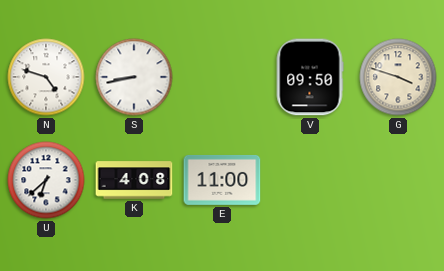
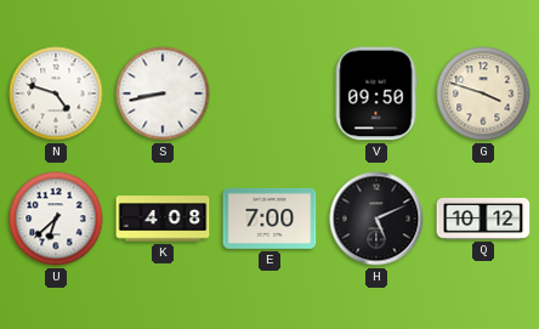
E: 11:00 -> 7:00 (269, 219)
H: none -> 5:11 (376, 219)
Q: none -> 10:12 (483, 219)
